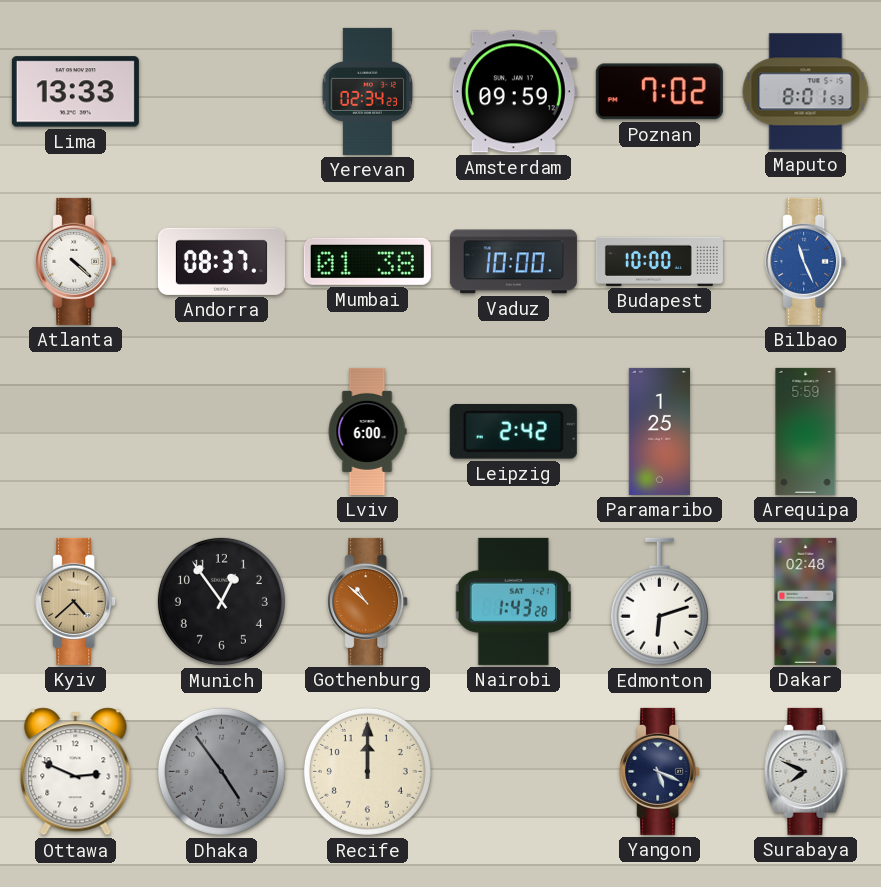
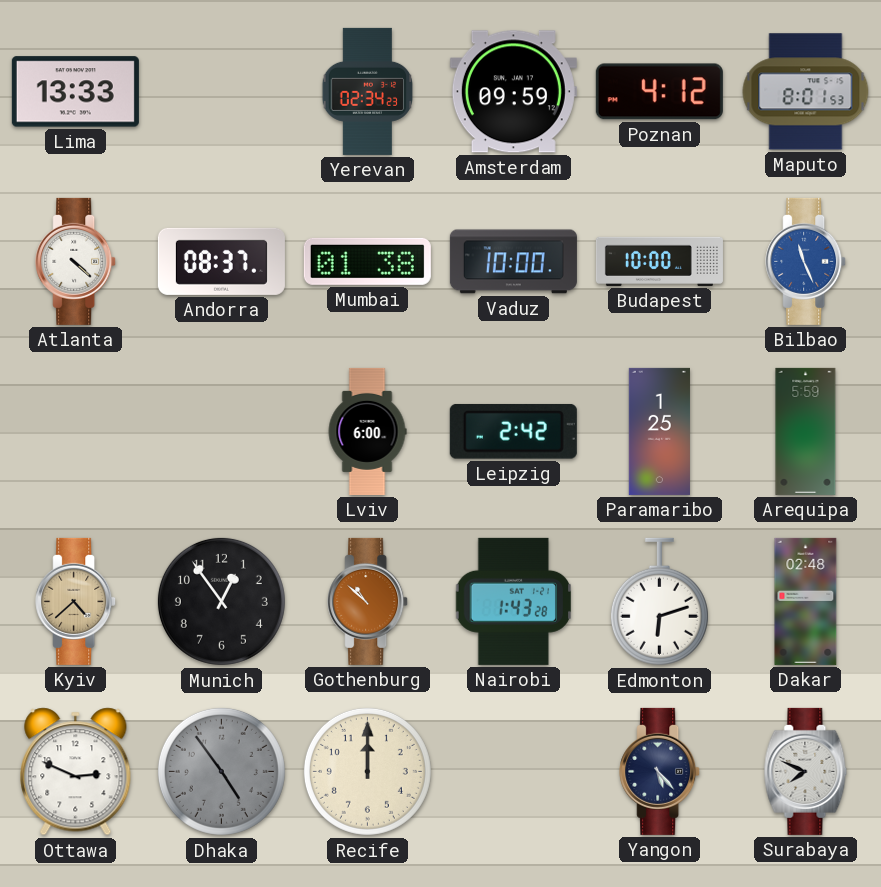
Poznan: 7:02 -> 4:12 (659, 92)
Yangon: 5:19 -> 5:23 (660, 771)
